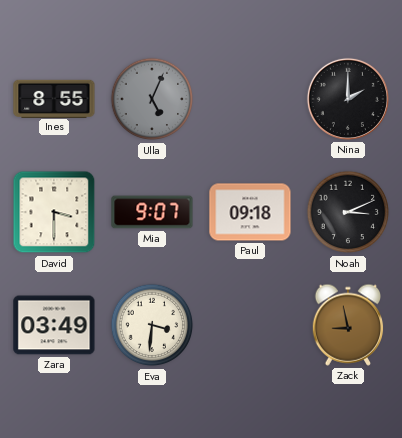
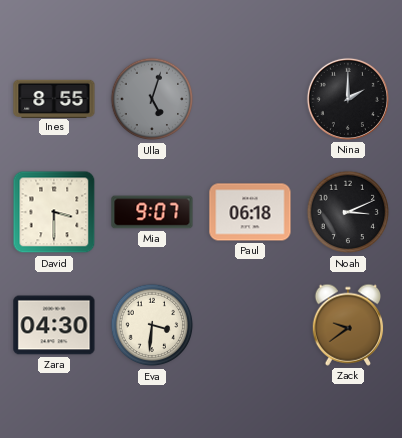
Ulla: 5:04 -> 5:03 (152, 99)
Paul: 09:18 -> 06:18 (250, 212)
Zara: 03:49 -> 04:30 (54, 325)
Zack: 8:58 -> 9:39 (348, 325)
